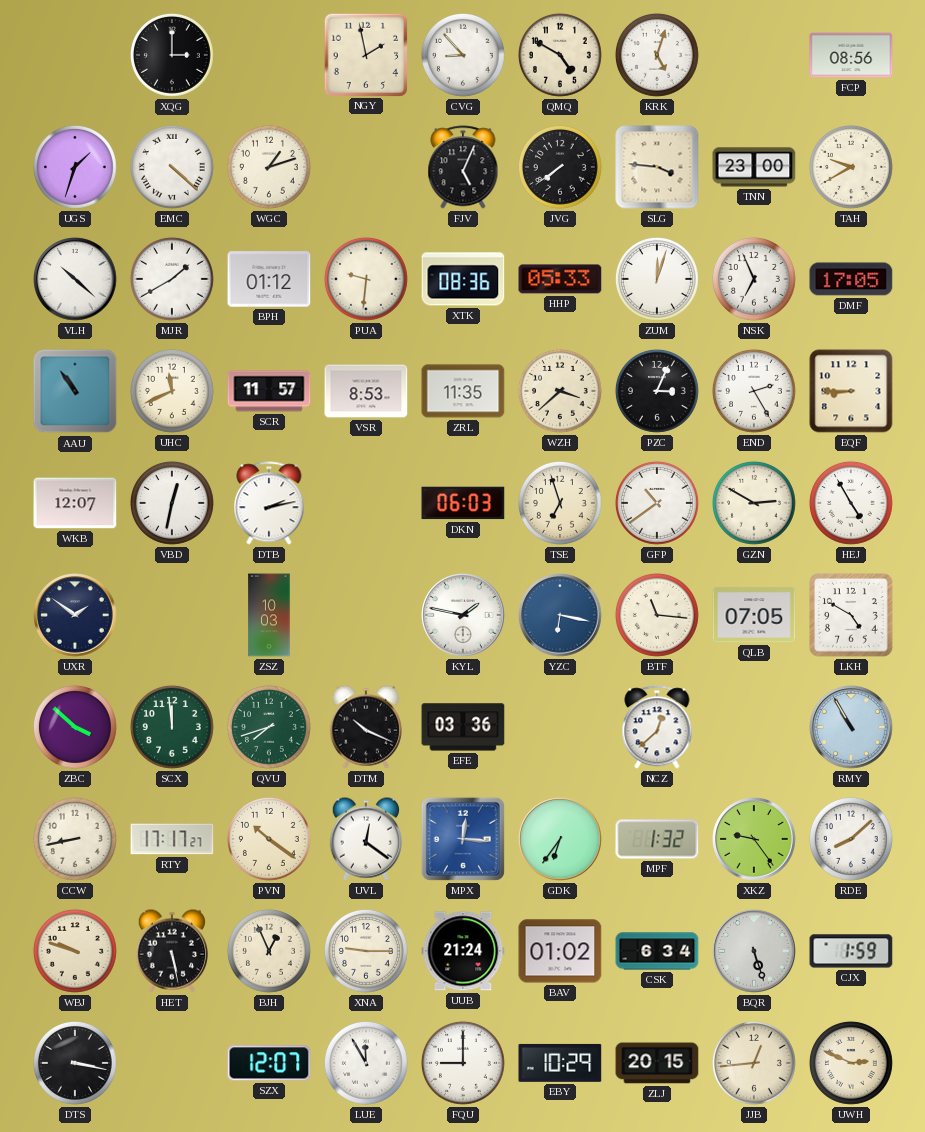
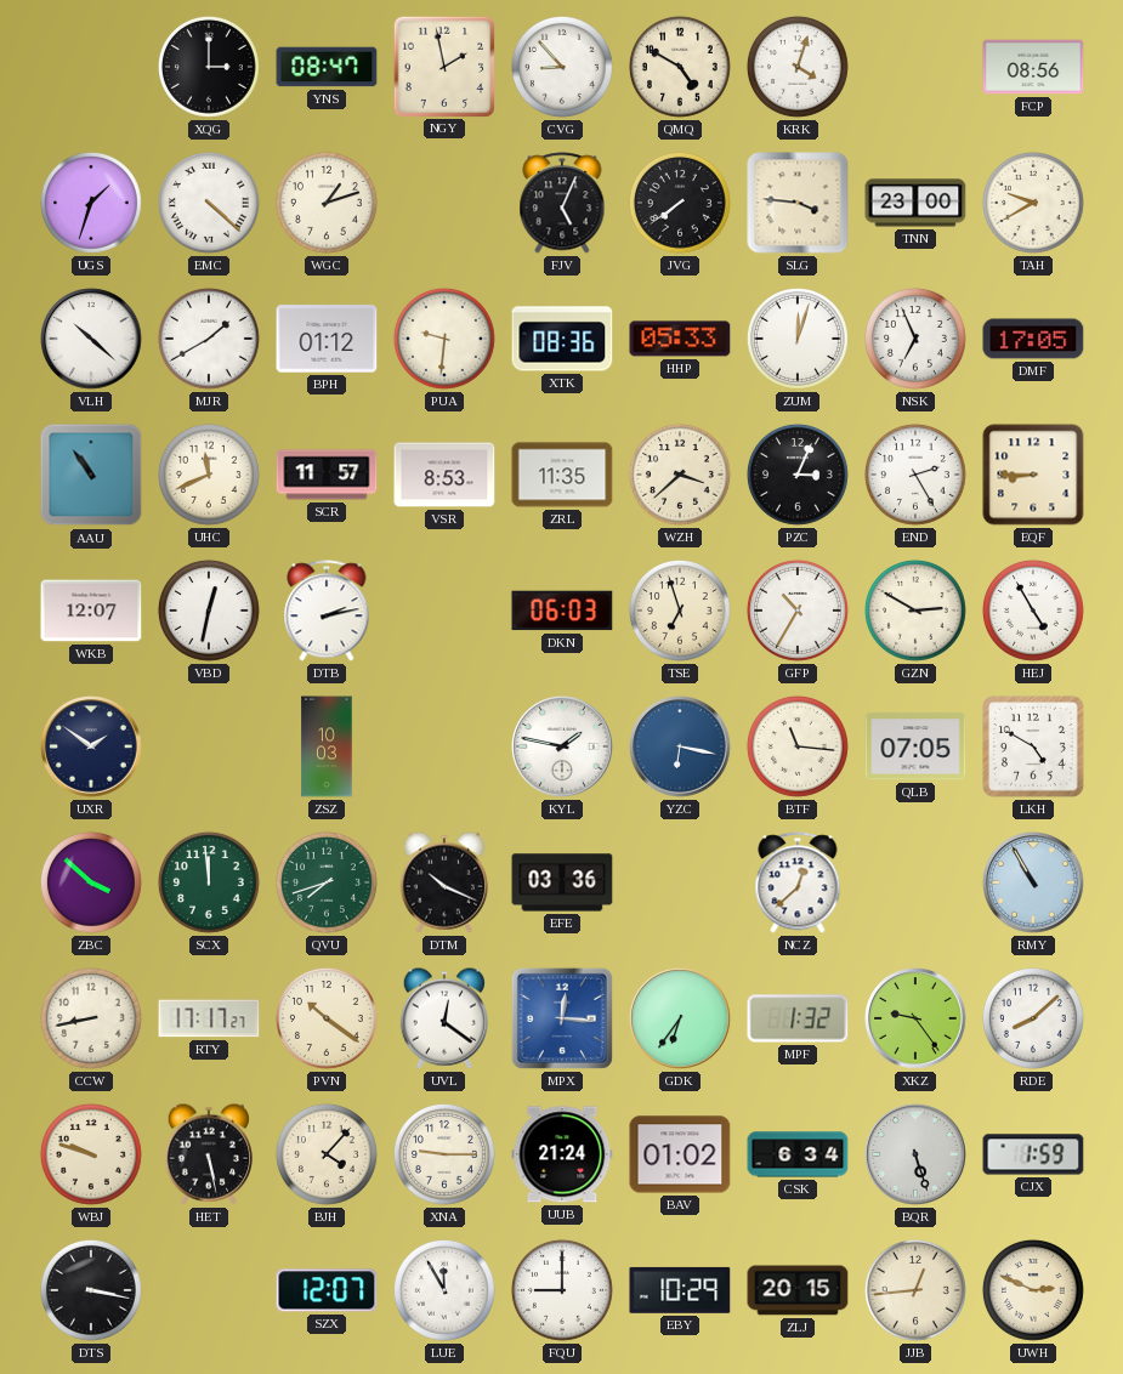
YNS: none -> 08:47 (327, 67)
KRK: 5:03 -> 4:03 (798, 67)
GFP: 10:39 -> 10:35 (798, 611)
BJH: 12:56 -> 4:07 (327, 1154)
